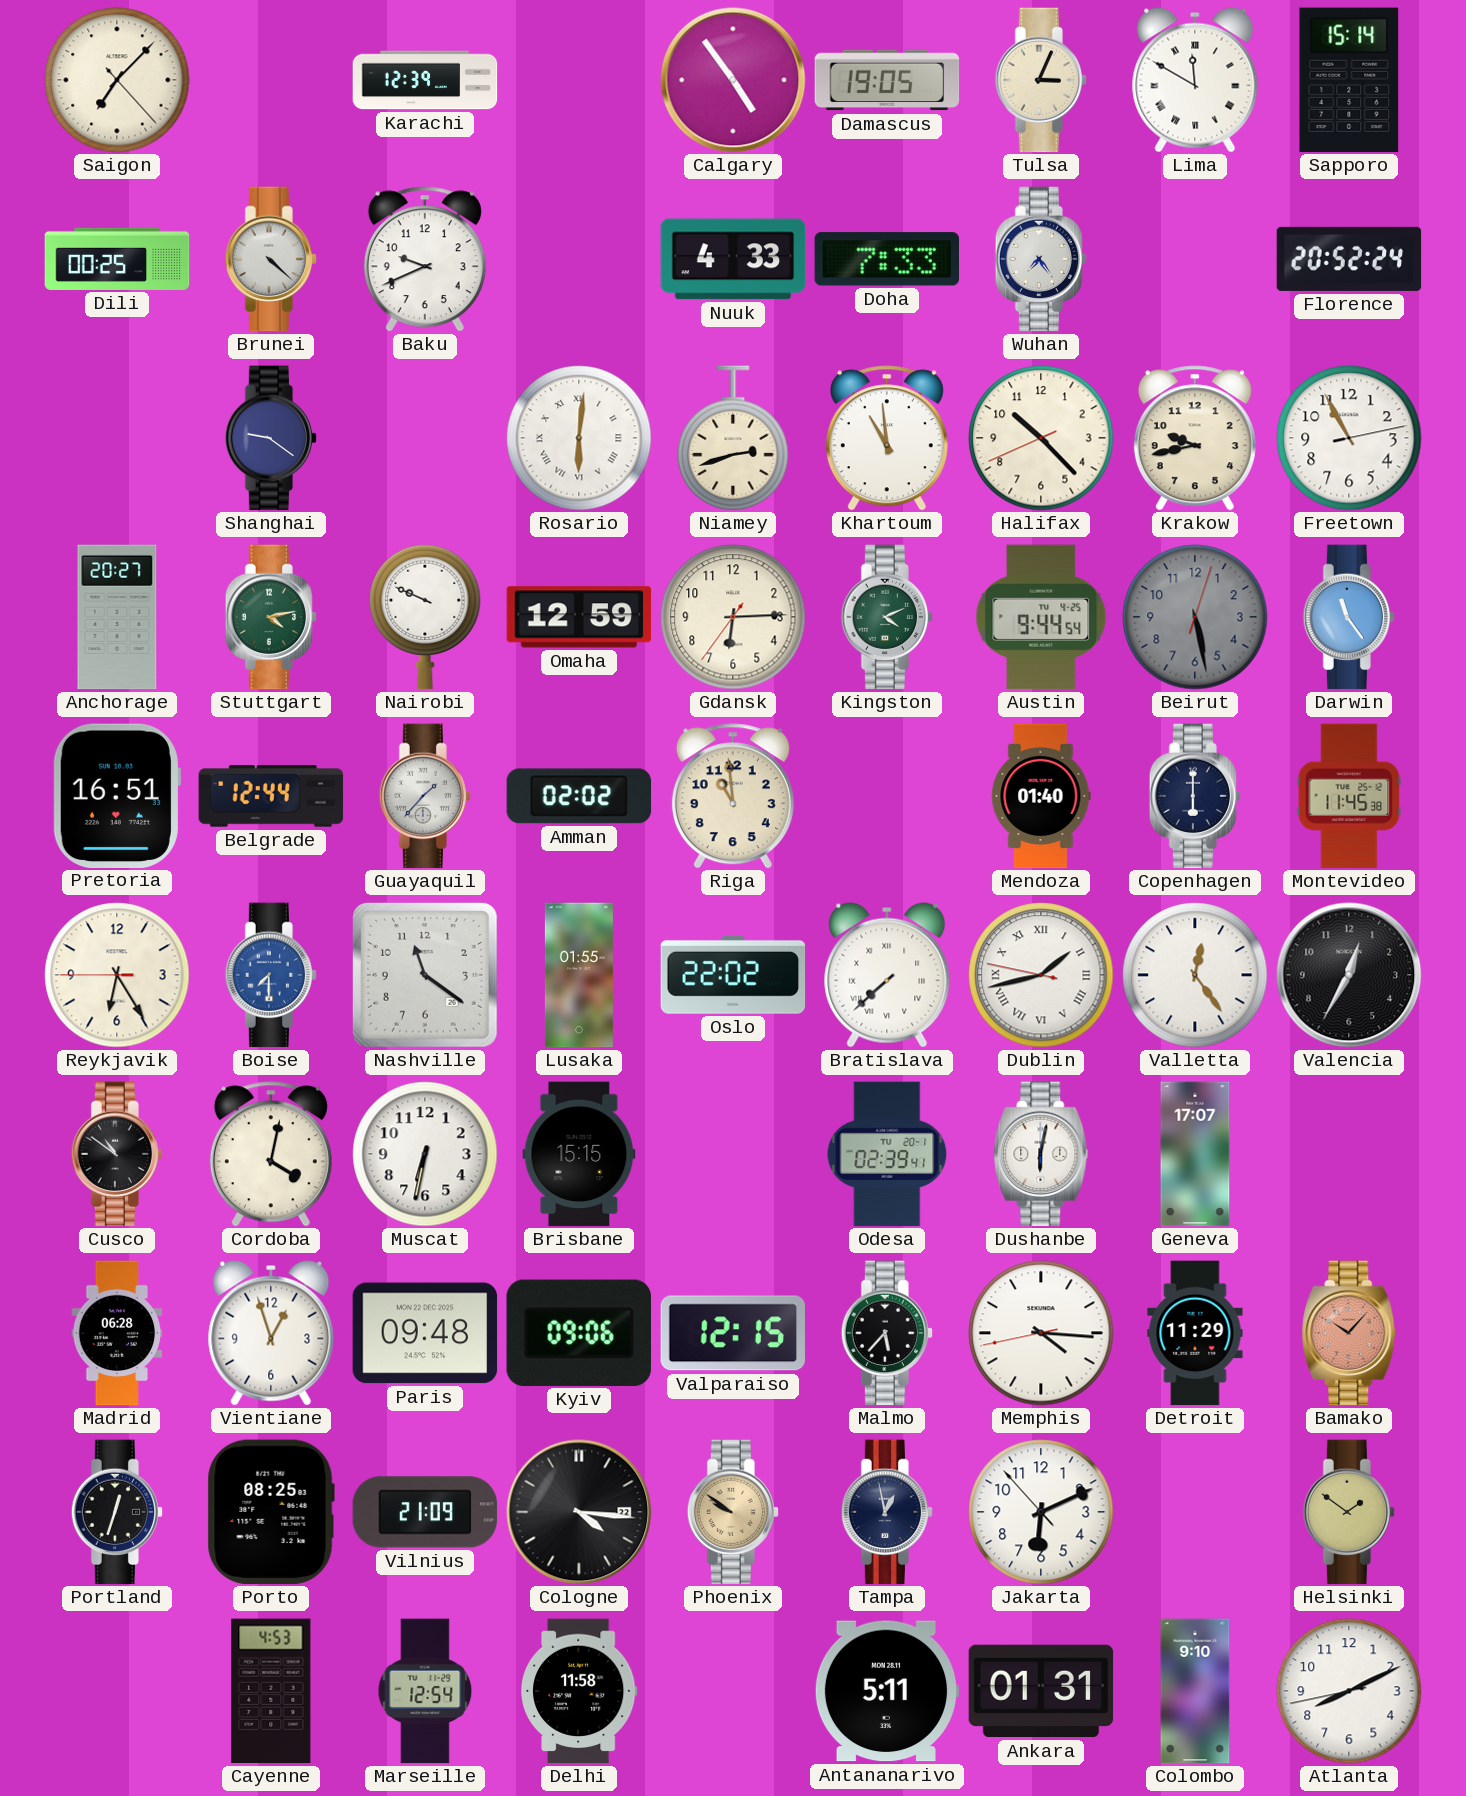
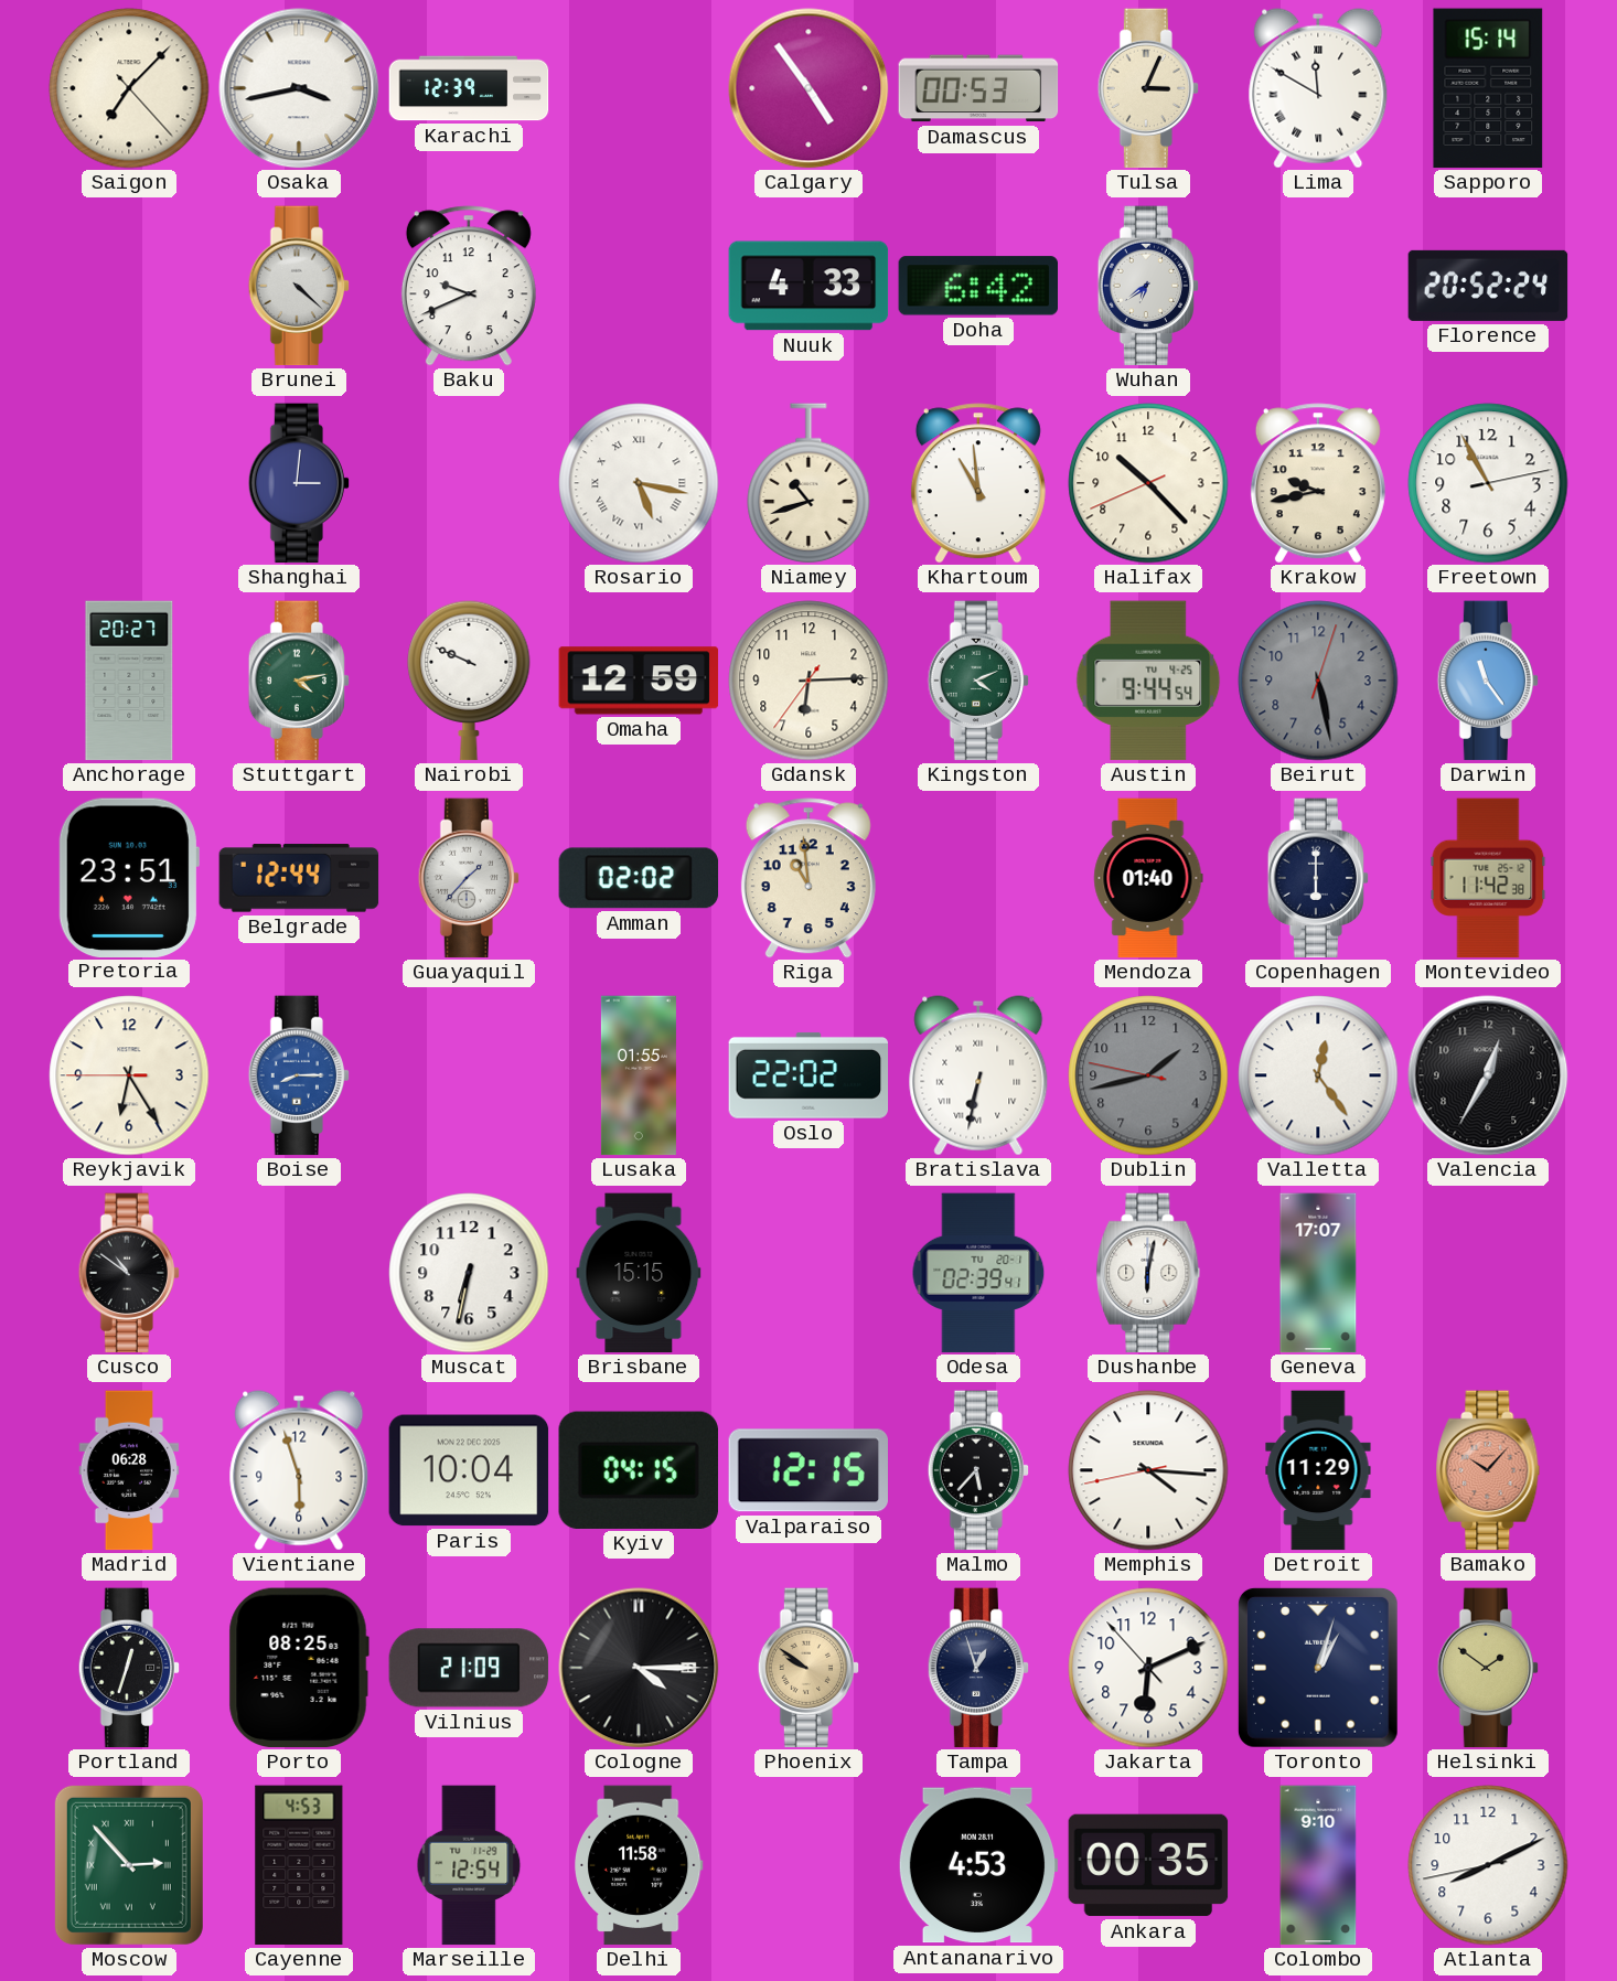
Osaka: none -> 3:43 (299, 88)
Damascus: 19:05 -> 00:53 (978, 88)
Dili: 00:25 -> none (117, 259)
Doha: 7:33 -> 6:42 (977, 286)
Wuhan: 7:24 -> 6:39 (1148, 286)
Shanghai: 9:21 -> 3:01 (299, 483)
Rosario: 6:01 -> 5:17 (639, 483)
Niamey: 2:42 -> 10:42 (808, 483)
Pretoria: 16:51 -> 23:51 (129, 877)
Montevideo: 11:45 -> 11:42 (1488, 878)
Boise: 7:30 -> 8:15 (299, 1075)
Nashville: 11:21 -> none (425, 975)
Bratislava: 7:38 -> 6:32 (978, 1075)
Dublin dial: white -> grey (1148, 1075)
Dublin numerals: Roman -> Arabic (1148, 1075)
Cordoba: 4:02 -> none (271, 1154)
Vientiane: 12:57 -> 5:57 (299, 1470)
Paris: 09:48 -> 10:04 (469, 1470)
Kyiv: 09:06 -> 04:15 (639, 1470)
Cologne: 4:16 -> 4:15 (639, 1668)
Tampa: 12:58 -> 12:57 (978, 1668)
Toronto: none -> 1:03 (1318, 1668)
Moscow: none -> 2:53 (129, 1865)
Antananarivo: 5:11 -> 4:53 (978, 1865)
Ankara: 01:31 -> 00:35 (1148, 1865)
